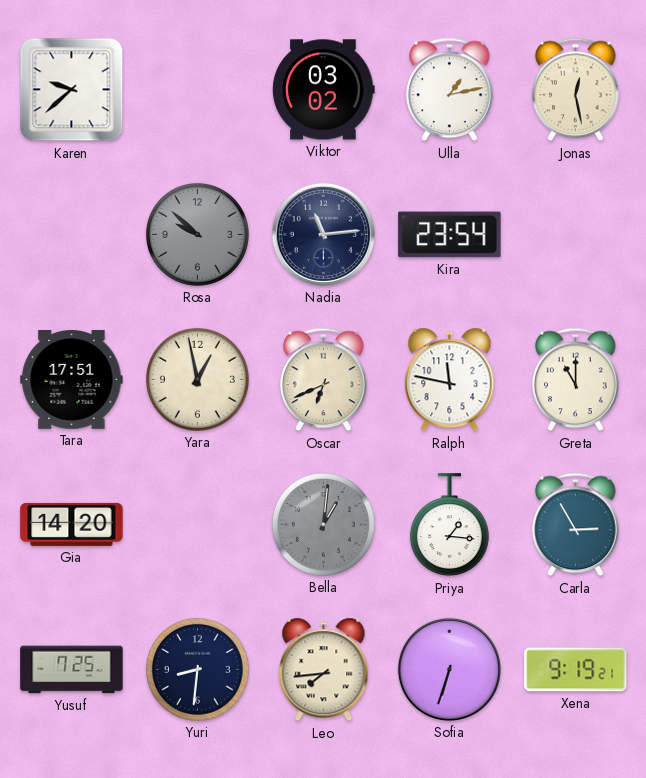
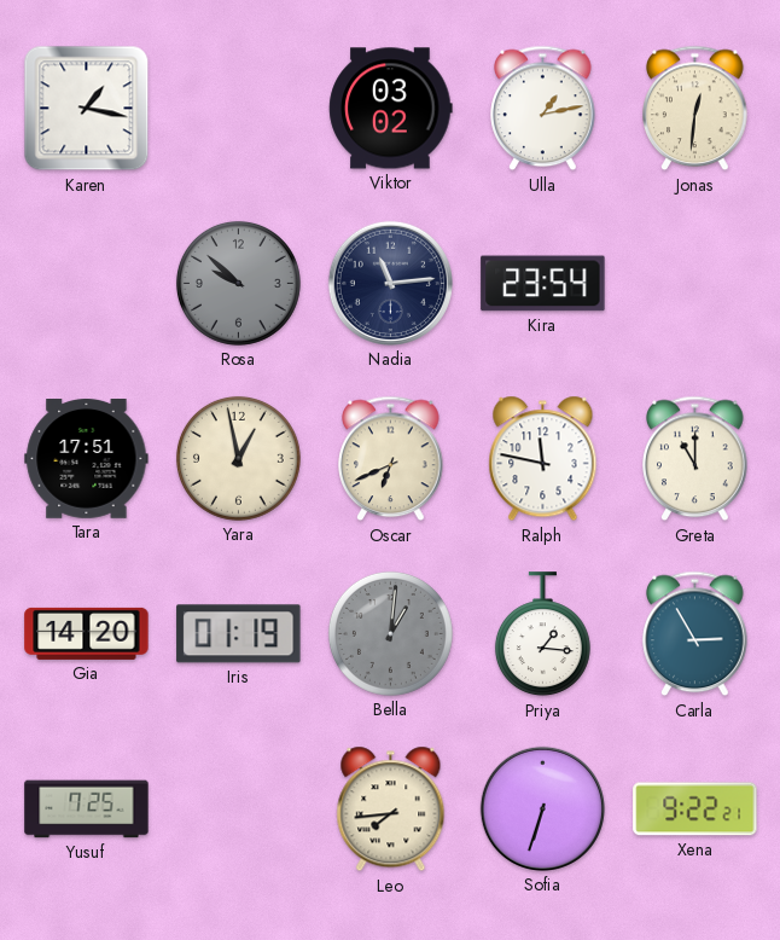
Karen: 9:38 -> 1:17 (87, 109)
Jonas: 12:28 -> 12:31 (695, 109)
Iris: none -> 01:19 (239, 634)
Yuri: 8:31 -> none (197, 669)
Xena: 9:19 -> 9:22 (695, 810)
